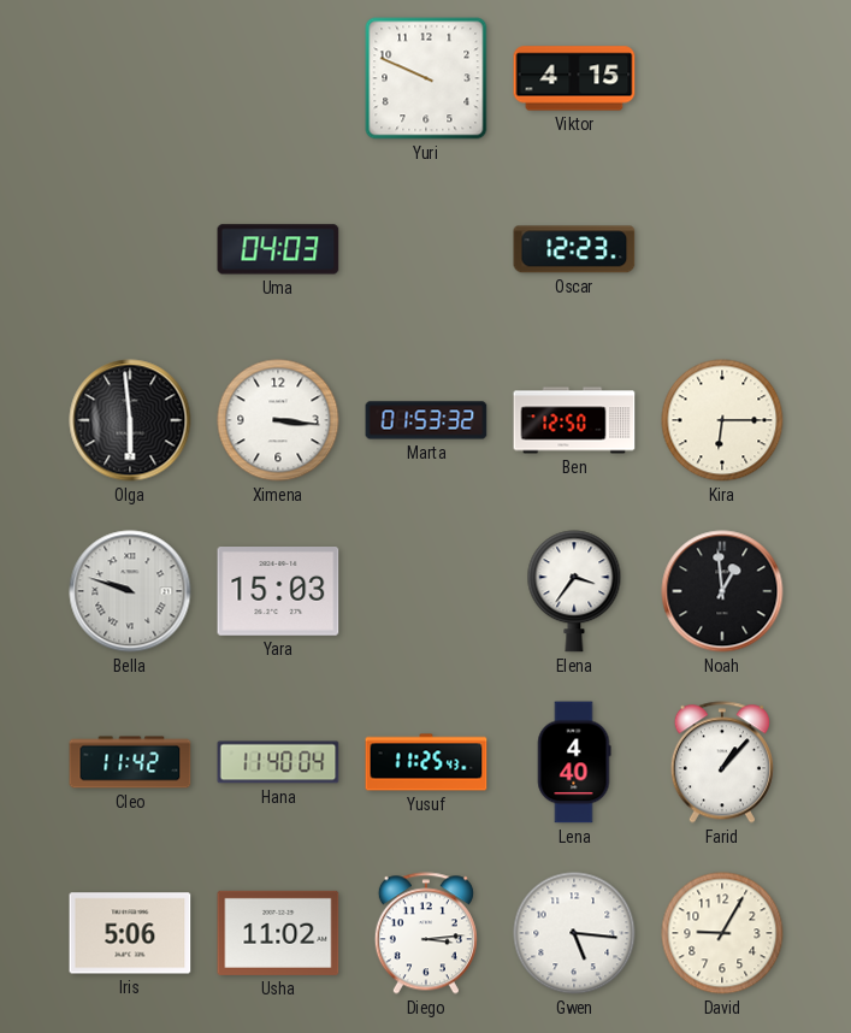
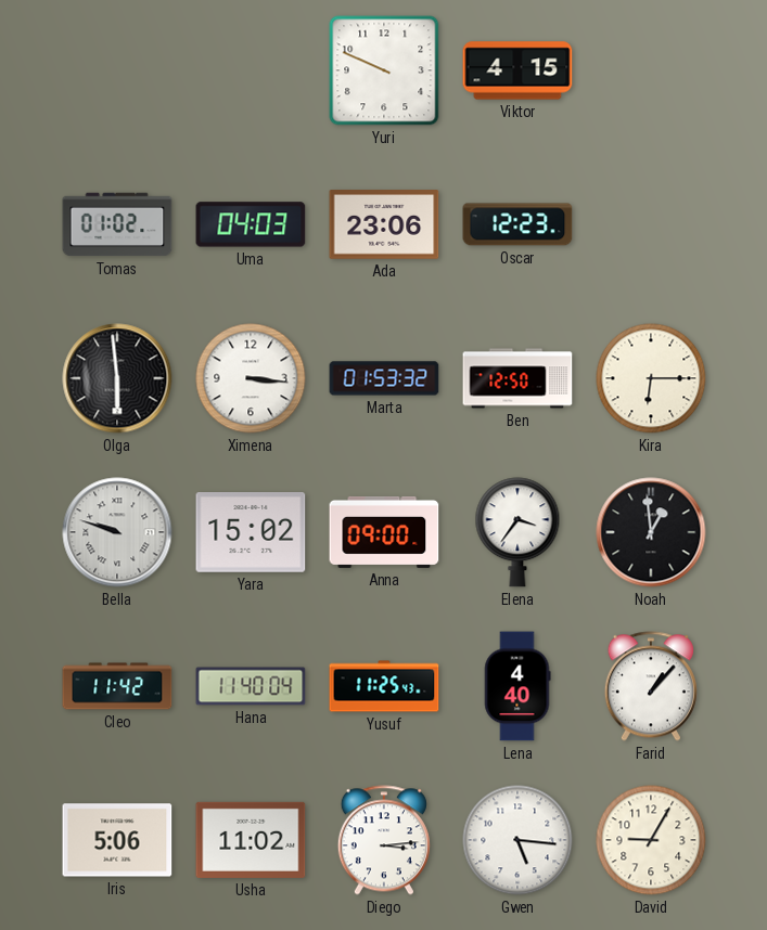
Tomas: none -> 01:02 (117, 224)
Ada: none -> 23:06 (384, 224)
Yara: 15:03 -> 15:02 (251, 533)
Anna: none -> 09:00 (384, 532)
